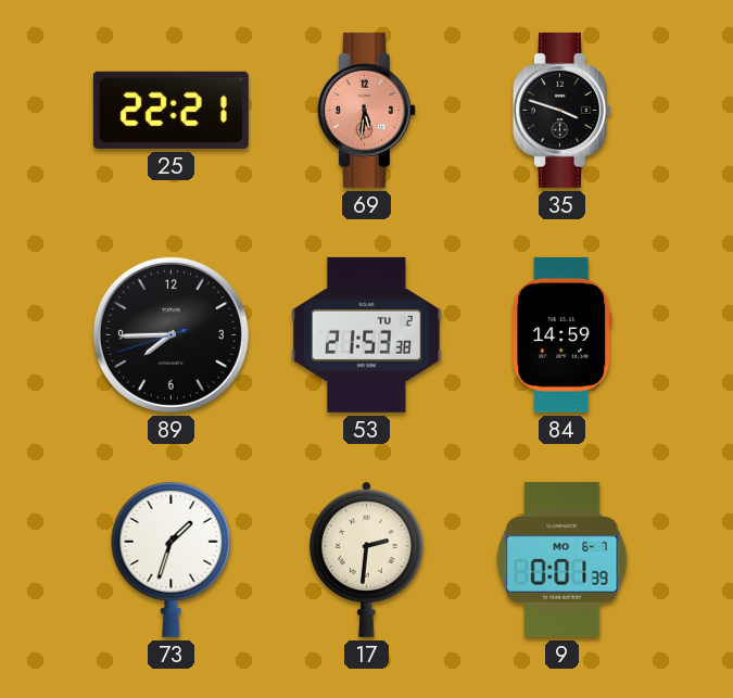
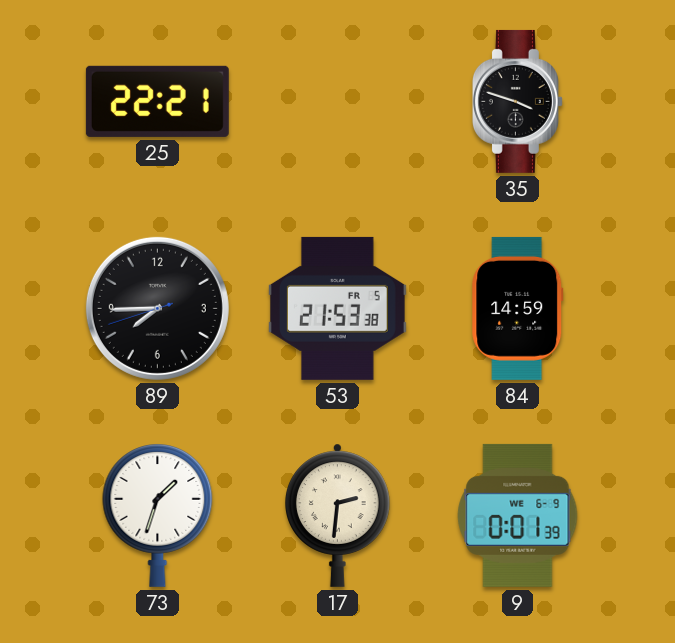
69: 5:31 -> none (366, 110)
53 date: TU 2 -> FR 5 (337, 308)
9 date: MO 6-7 -> WE 6-9 (518, 515)
